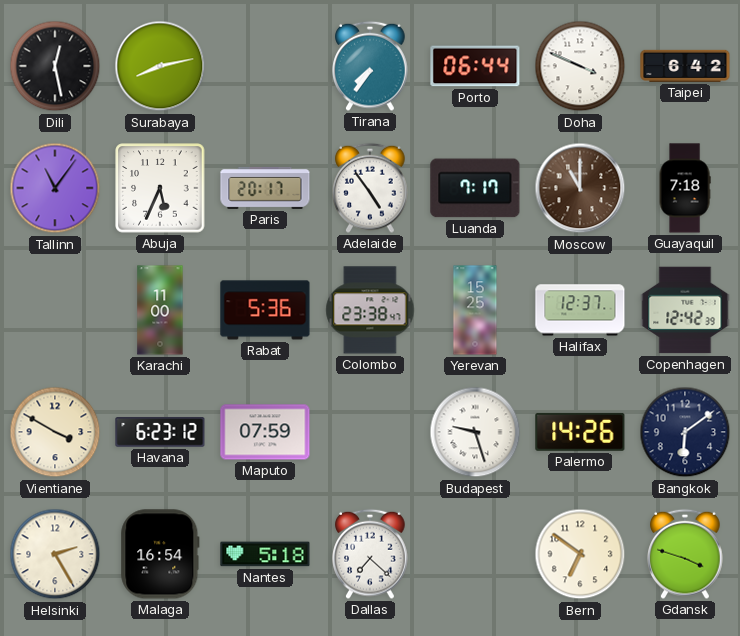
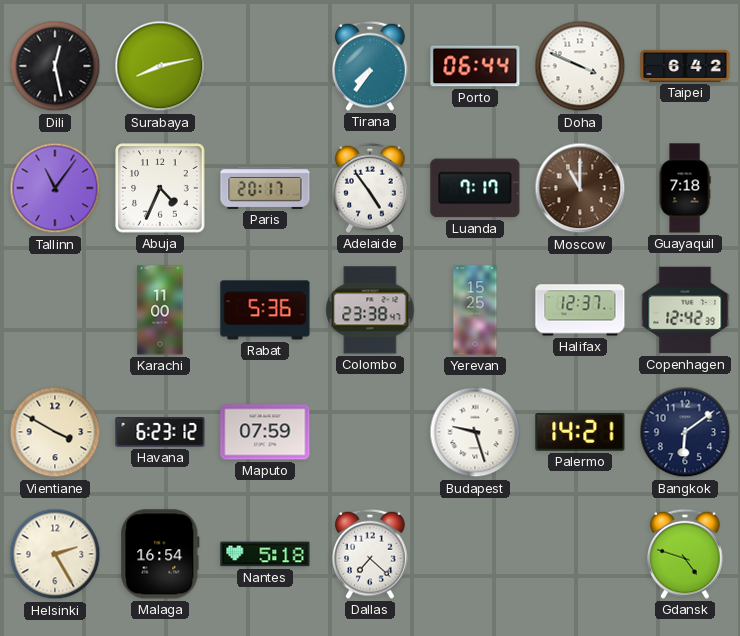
Abuja: 5:34 -> 4:34 (160, 188)
Palermo: 14:26 -> 14:21 (580, 432)
Bern: 6:51 -> none (580, 554)
Gdansk: 3:48 -> 4:48 (685, 554)
